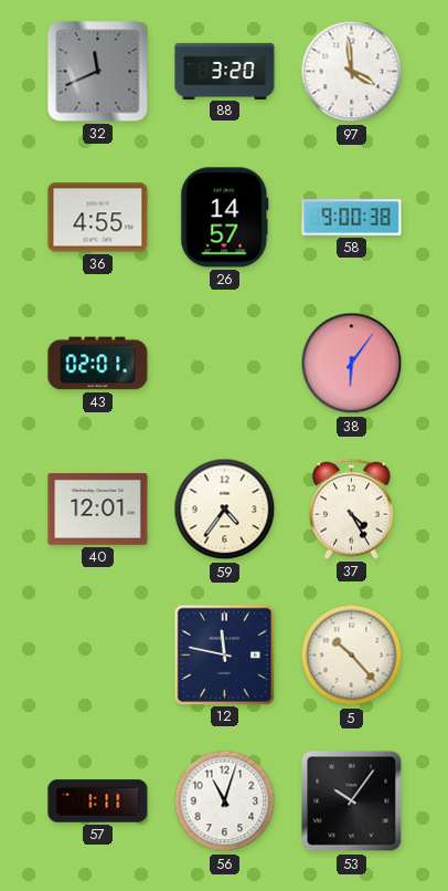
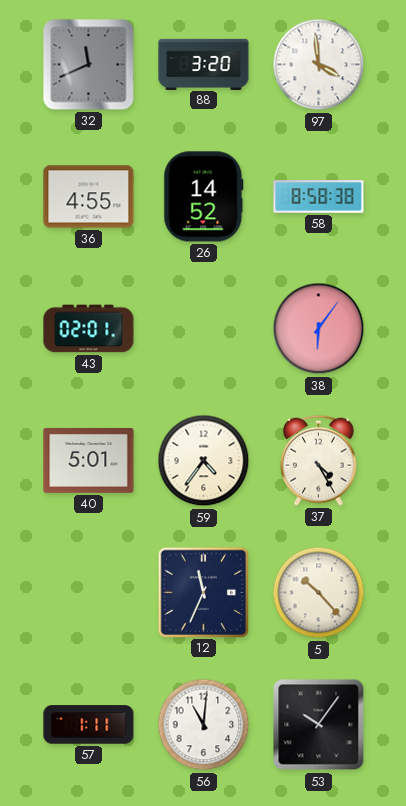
26: 14:57 -> 14:52 (204, 197)
58: 9:00 -> 8:58 (319, 197)
40: 12:01 -> 5:01 (89, 460)
12: 11:47 -> 11:34 (203, 592)
56: 11:03 -> 11:01 (204, 725)
